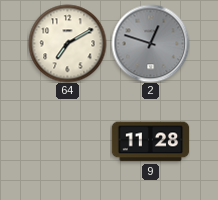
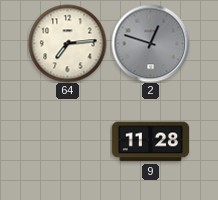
64: 7:10 -> 7:14 (67, 43)
